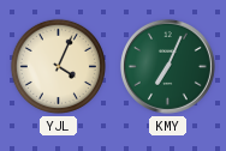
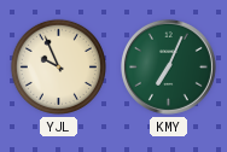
YJL: 4:04 -> 9:56 (58, 66)
